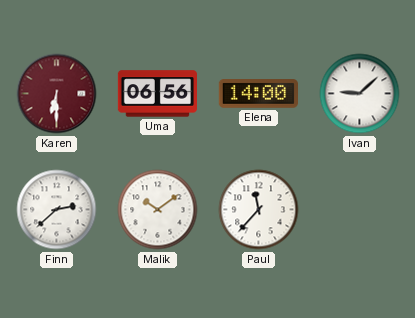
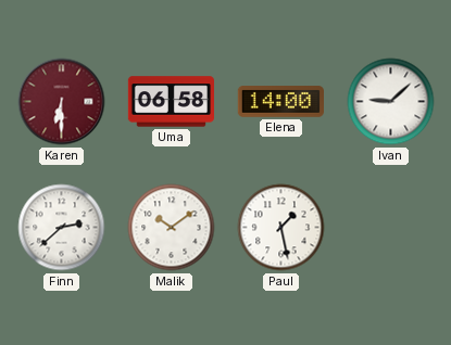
Uma: 06:56 -> 06:58 (172, 102)
Paul: 11:37 -> 1:28 (281, 228)
